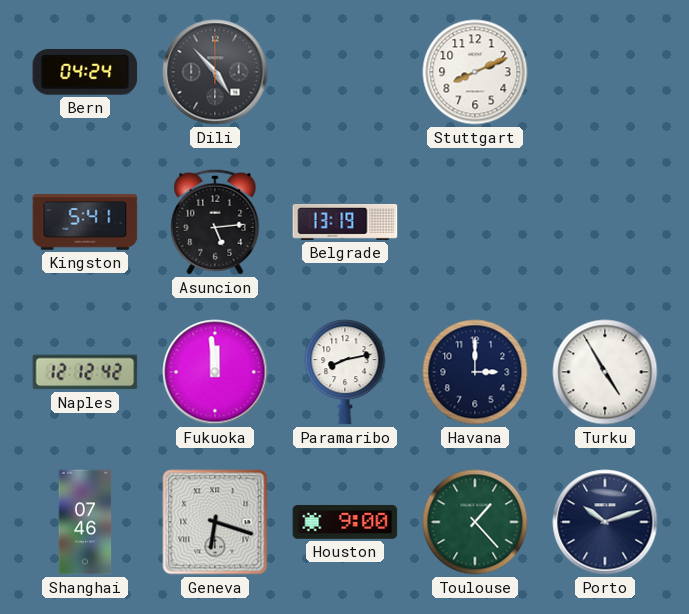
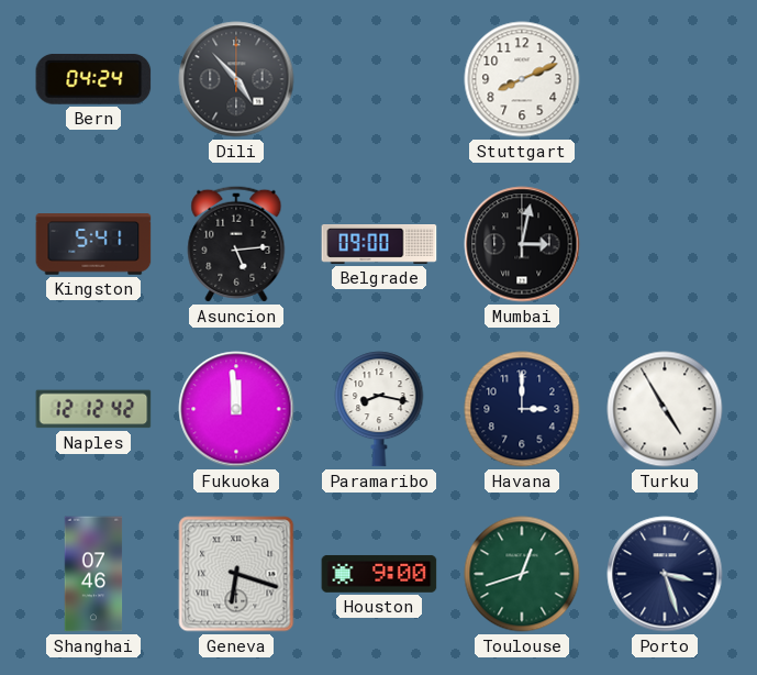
Belgrade: 13:19 -> 09:00 (379, 245)
Mumbai: none -> 3:02 (522, 244)
Paramaribo: 8:13 -> 8:17 (379, 409)
Toulouse: 1:23 -> 12:42 (522, 574)
Porto: 10:12 -> 3:27 (665, 574)
